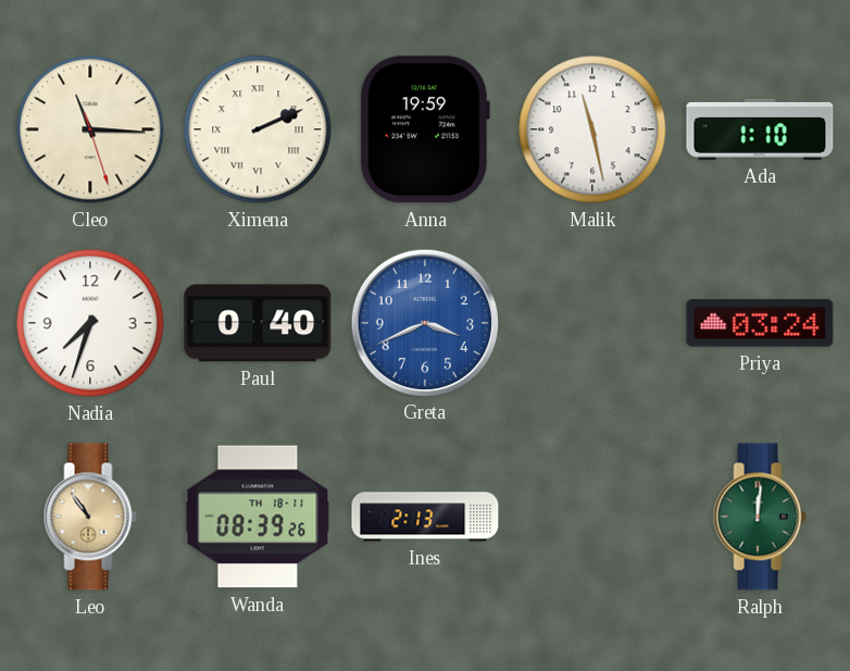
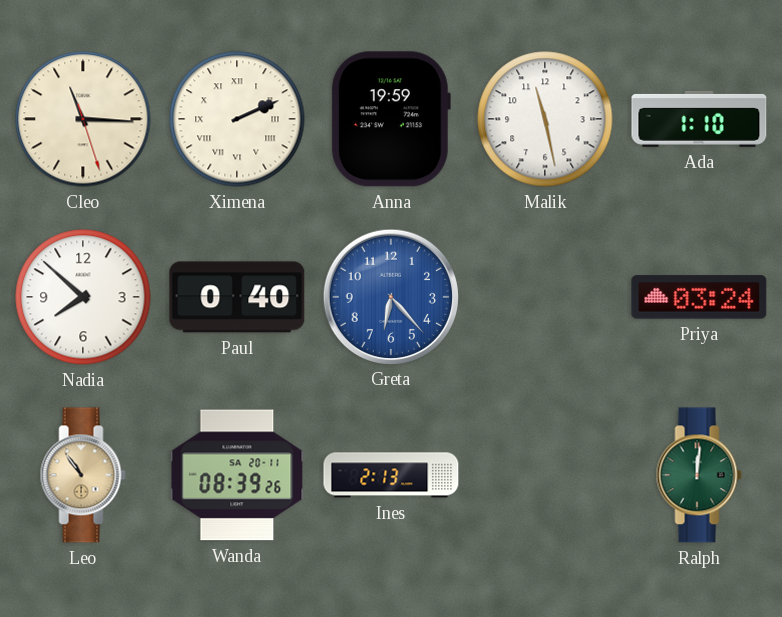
Nadia: 7:33 -> 7:52 (83, 297)
Greta: 3:41 -> 6:23 (390, 296)
Wanda date: TH 18-11 -> SA 20-11 (237, 475)
